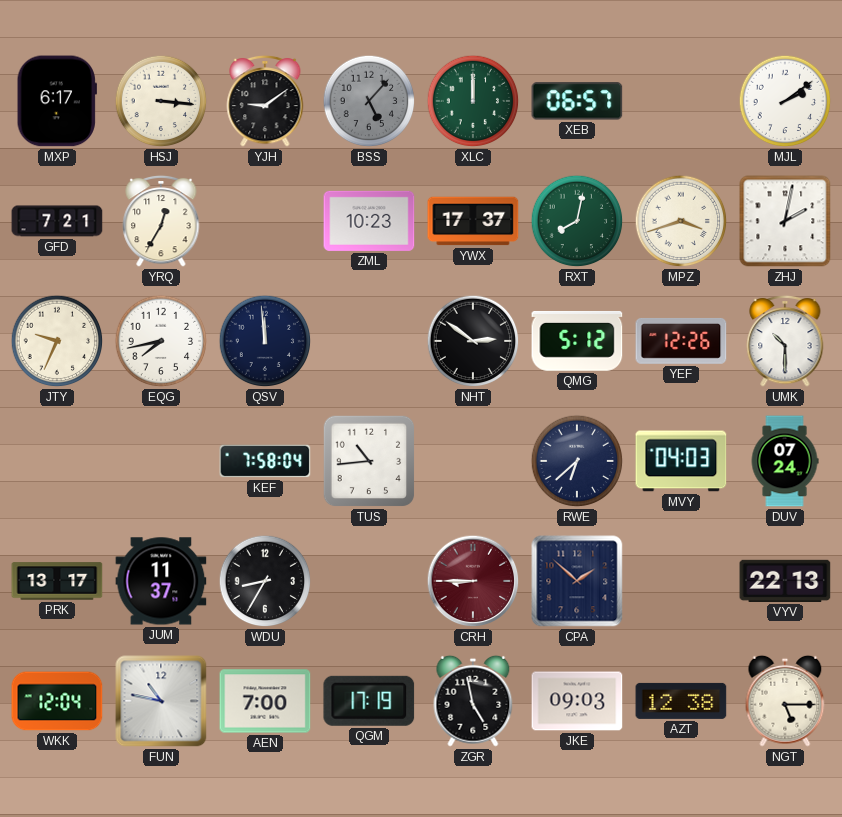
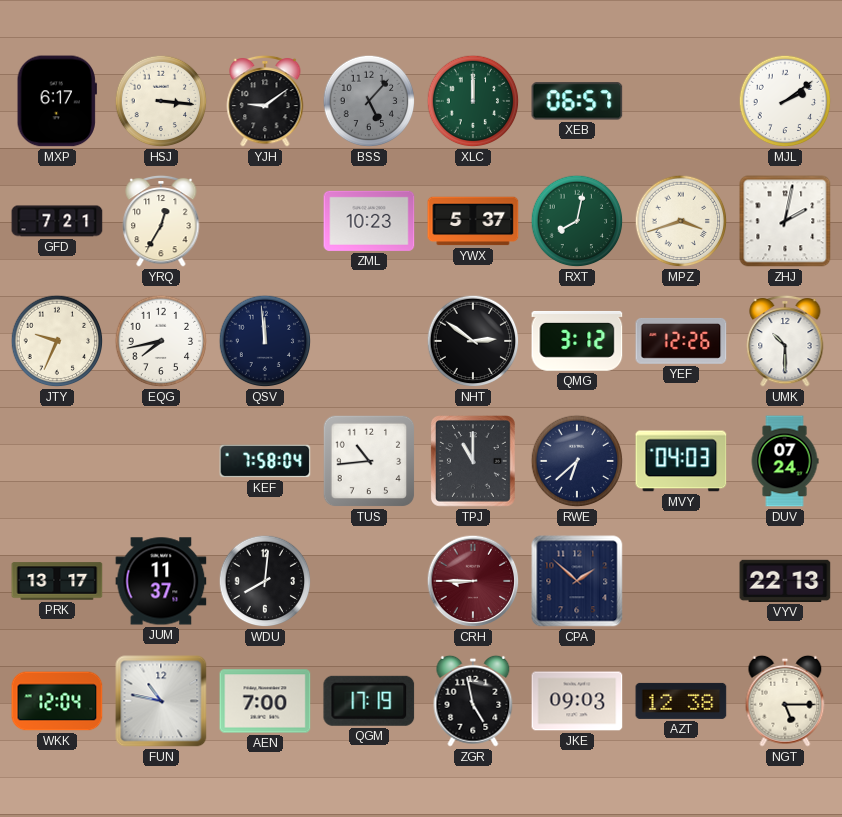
YWX: 17:37 -> 5:37 (473, 221)
QMG: 5:12 -> 3:12 (577, 341)
TPJ: none -> 11:00 (474, 462)
WDU: 8:35 -> 8:01 (265, 581)
